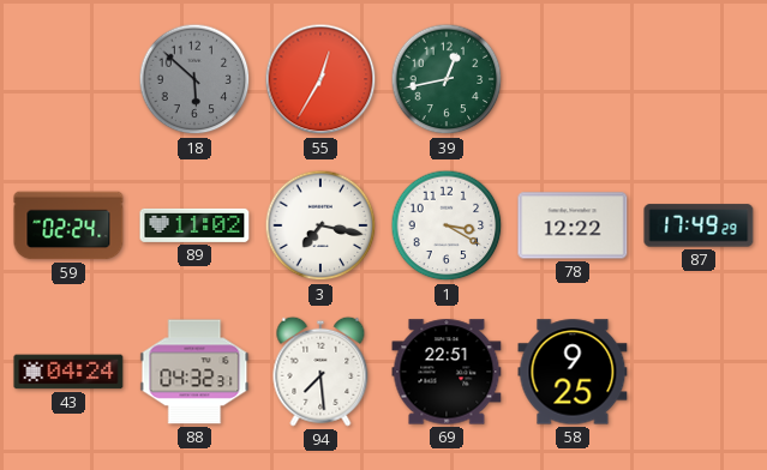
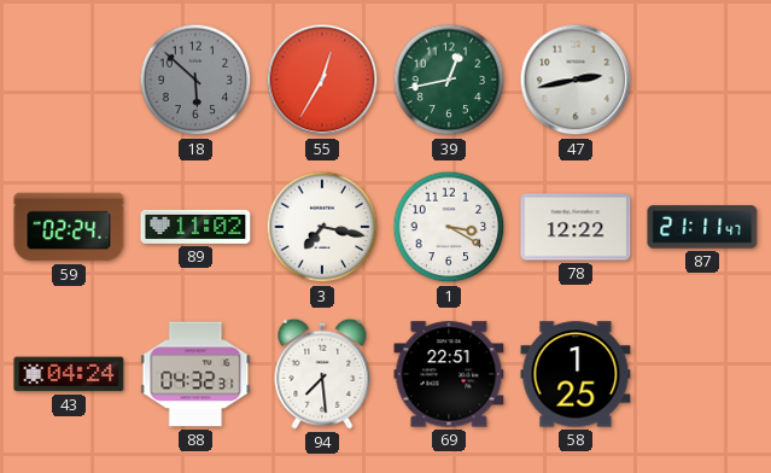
47: none -> 2:43 (576, 80)
87: 17:49 -> 21:11 (702, 227)
58: 9:25 -> 1:25 (576, 374)
